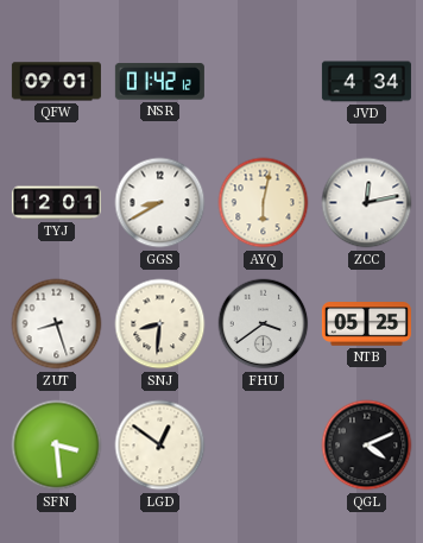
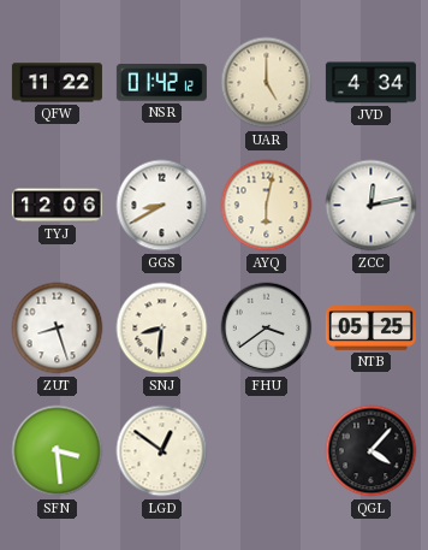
QFW: 09:01 -> 11:22 (57, 83)
UAR: none -> 5:00 (267, 83)
TYJ: 12:01 -> 12:06 (57, 206)
QGL: 4:11 -> 4:07 (371, 451)
